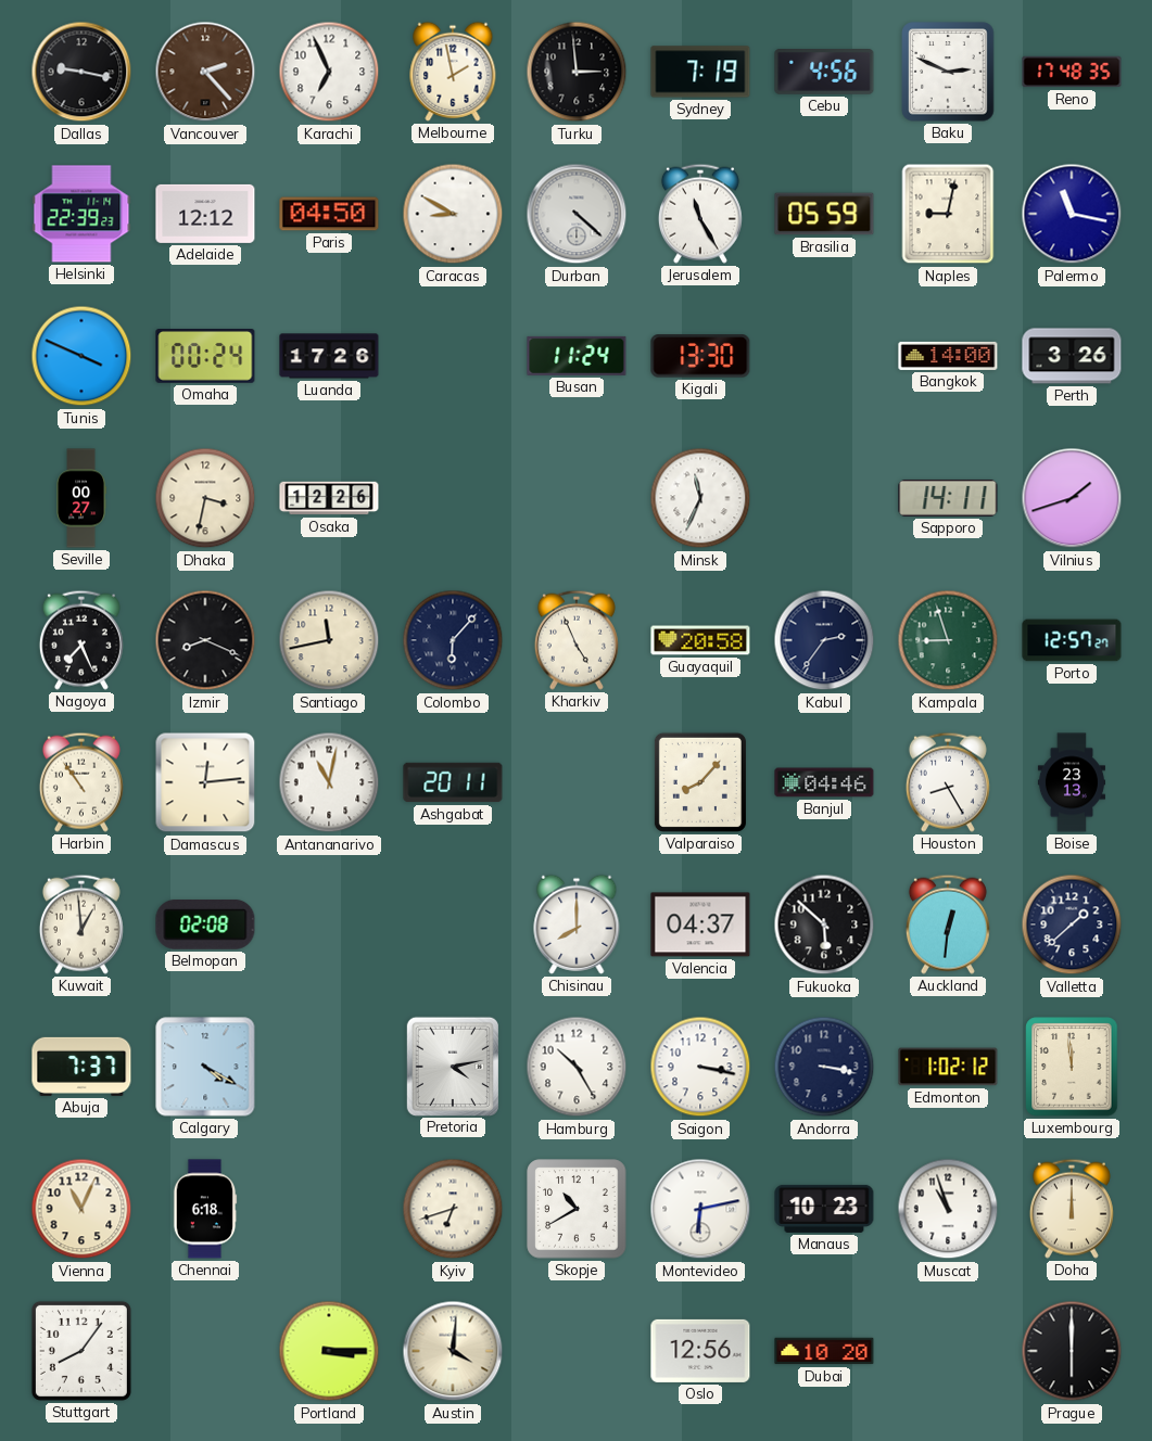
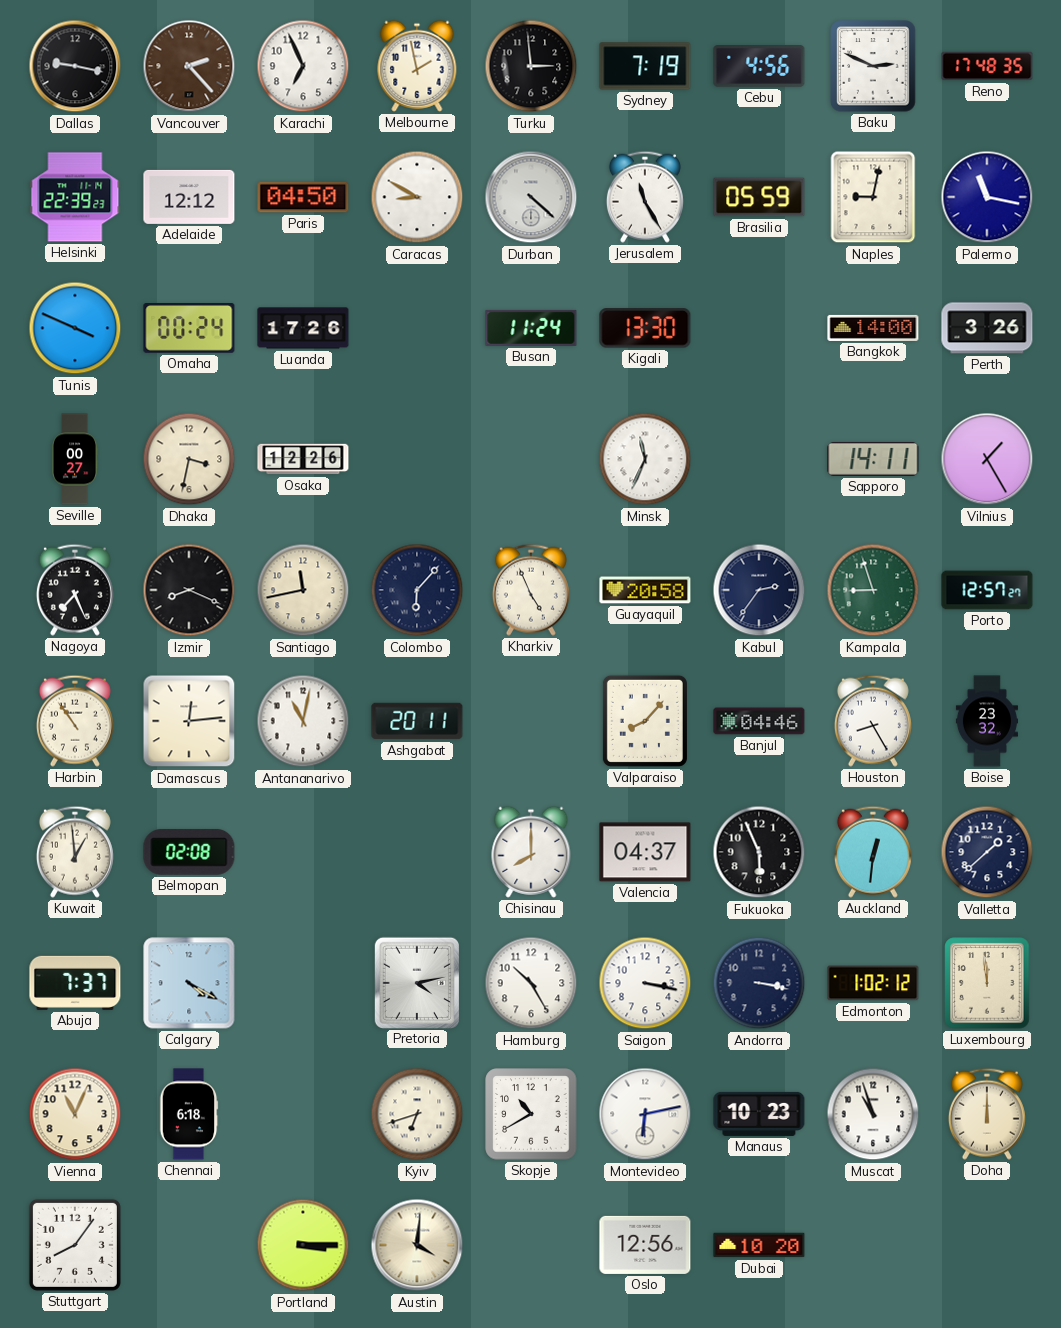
Vilnius: 1:42 -> 1:25 (987, 459)
Boise: 23:13 -> 23:32 (987, 721)
Fukuoka: 5:52 -> 5:56 (759, 852)
Prague: 6:00 -> none (1072, 1351)
